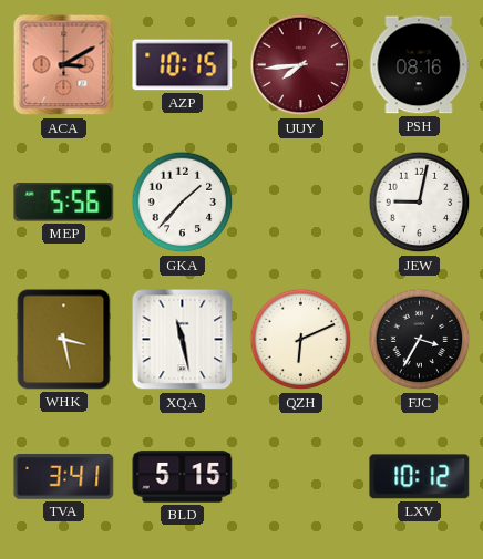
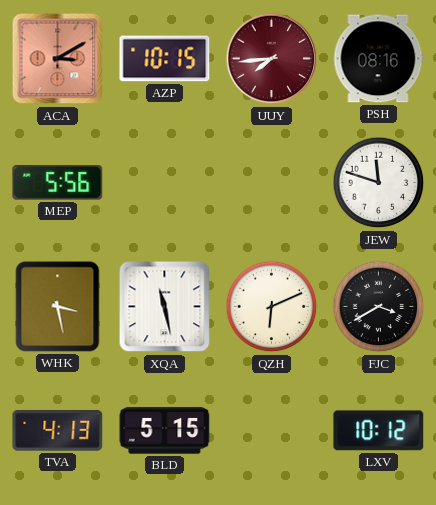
GKA: 1:37 -> none (183, 203)
JEW: 9:02 -> 11:48 (379, 183)
FJC: 3:35 -> 3:40 (379, 307)
TVA: 3:41 -> 4:13 (58, 430)
